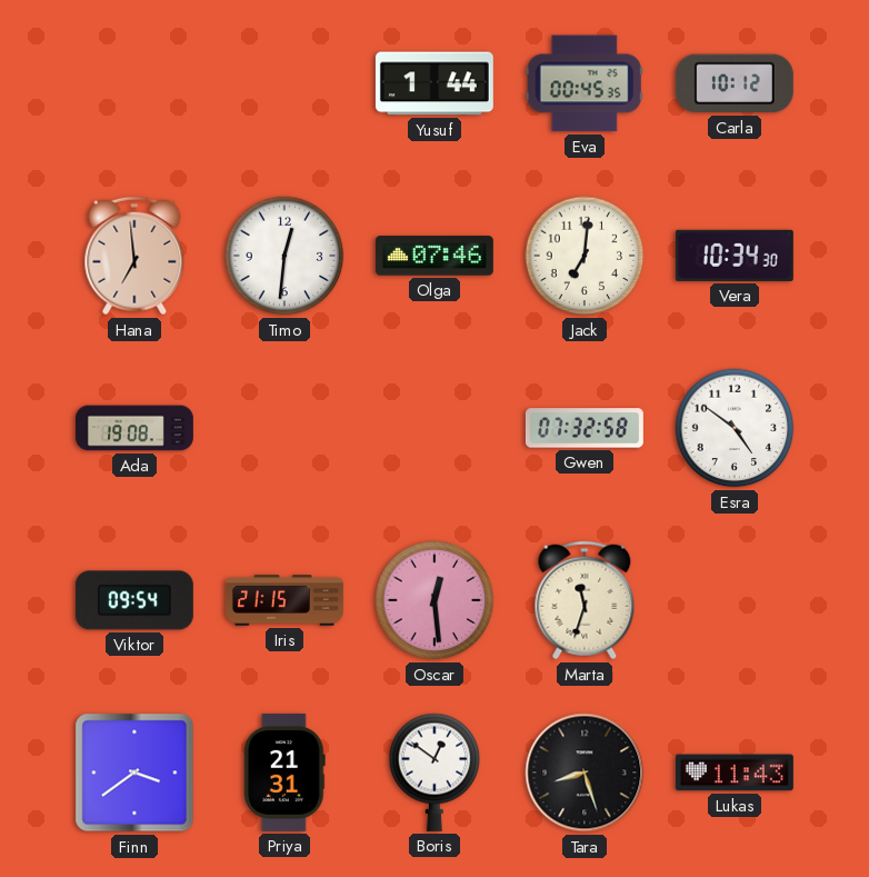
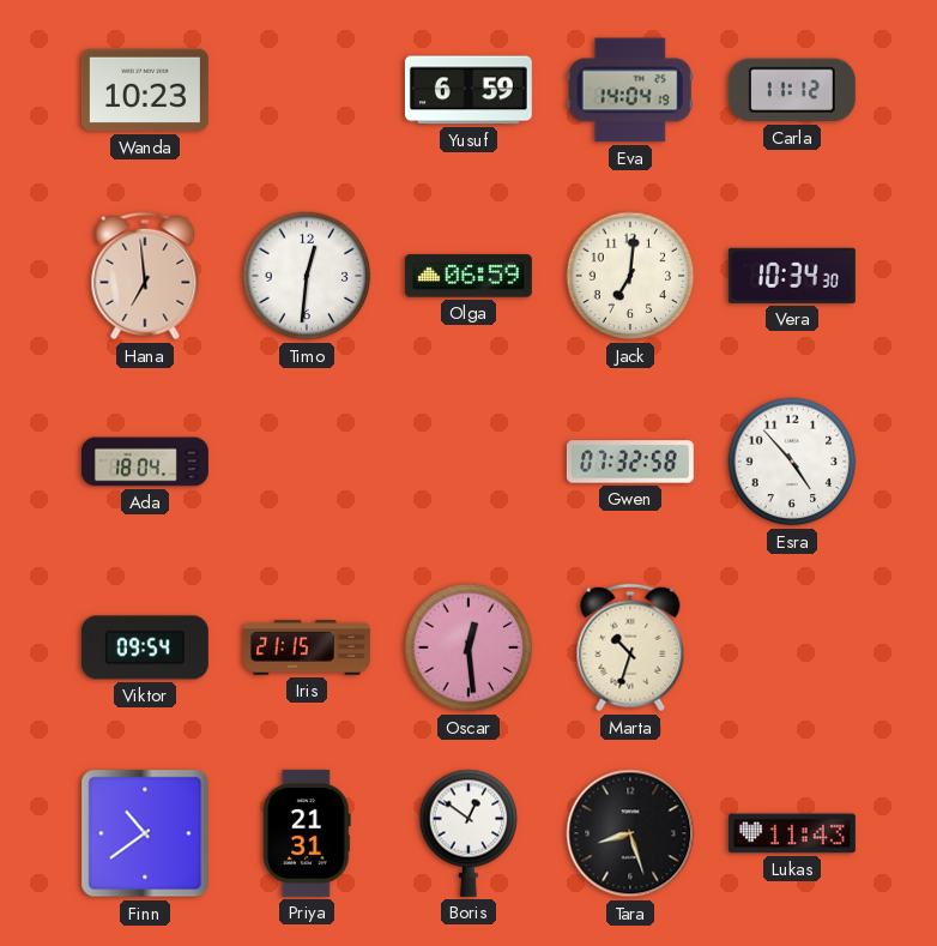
Wanda: none -> 10:23 (145, 90)
Yusuf: 1:44 -> 6:59 (468, 90)
Eva: 00:45 -> 14:04 (630, 90)
Carla: 10:12 -> 11:12 (792, 90)
Olga: 07:46 -> 06:59 (468, 276)
Ada: 19:08 -> 18:04 (145, 462)
Esra: 4:51 -> 4:53 (792, 462)
Marta: 11:33 -> 10:33 (630, 647)
Finn: 3:39 -> 10:39 (145, 833)
